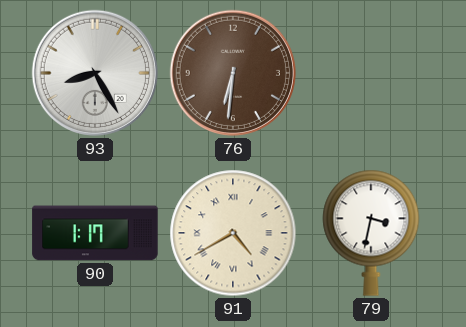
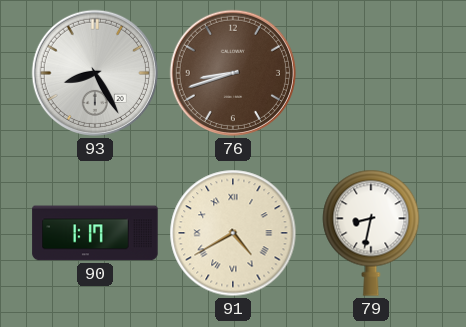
76: 6:31 -> 8:42 (233, 73)
79: 3:32 -> 8:32 (371, 233)
